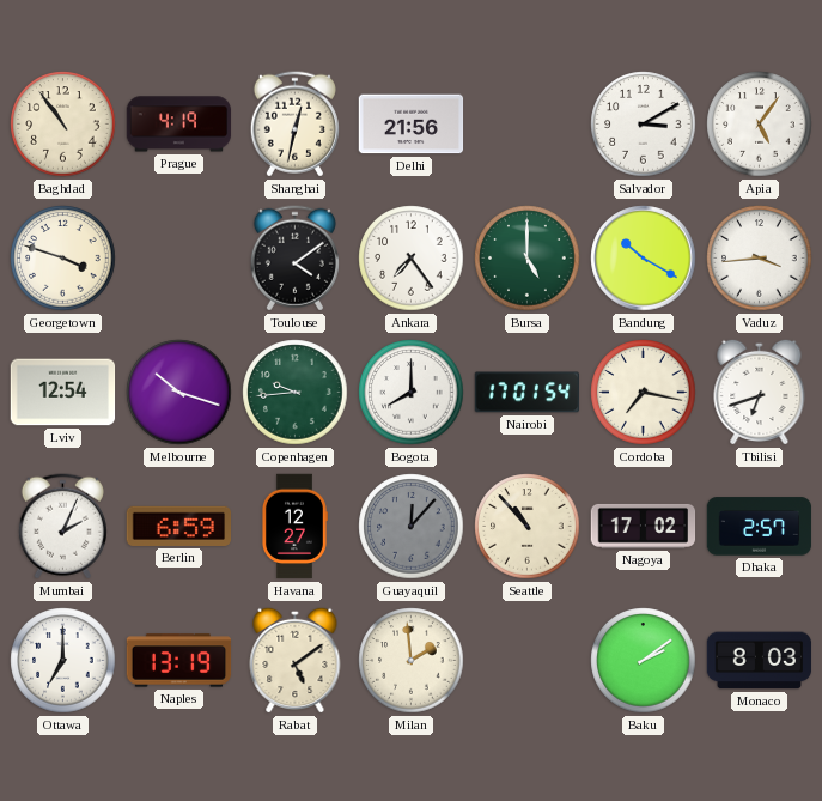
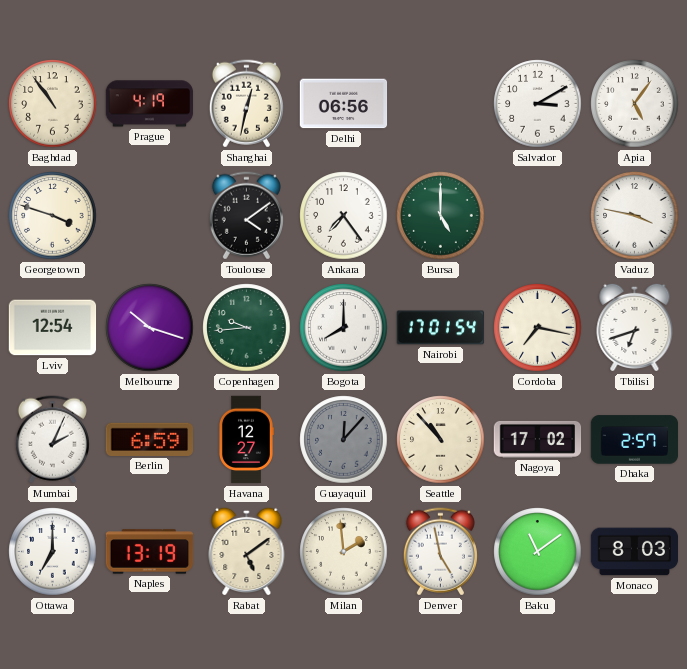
Delhi: 21:56 -> 06:56 (344, 104)
Bandung: 10:20 -> none (644, 259)
Vaduz: 3:44 -> 3:47 (635, 216)
Denver: none -> 4:58 (440, 552)
Baku: 2:09 -> 11:09 (538, 552)
